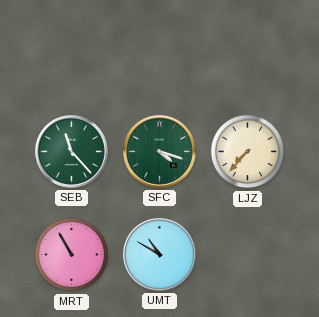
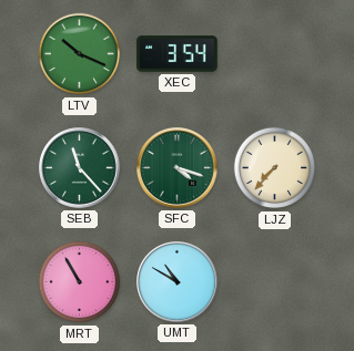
LTV: none -> 10:19 (80, 54)
XEC: none -> 3:54 (178, 54)
